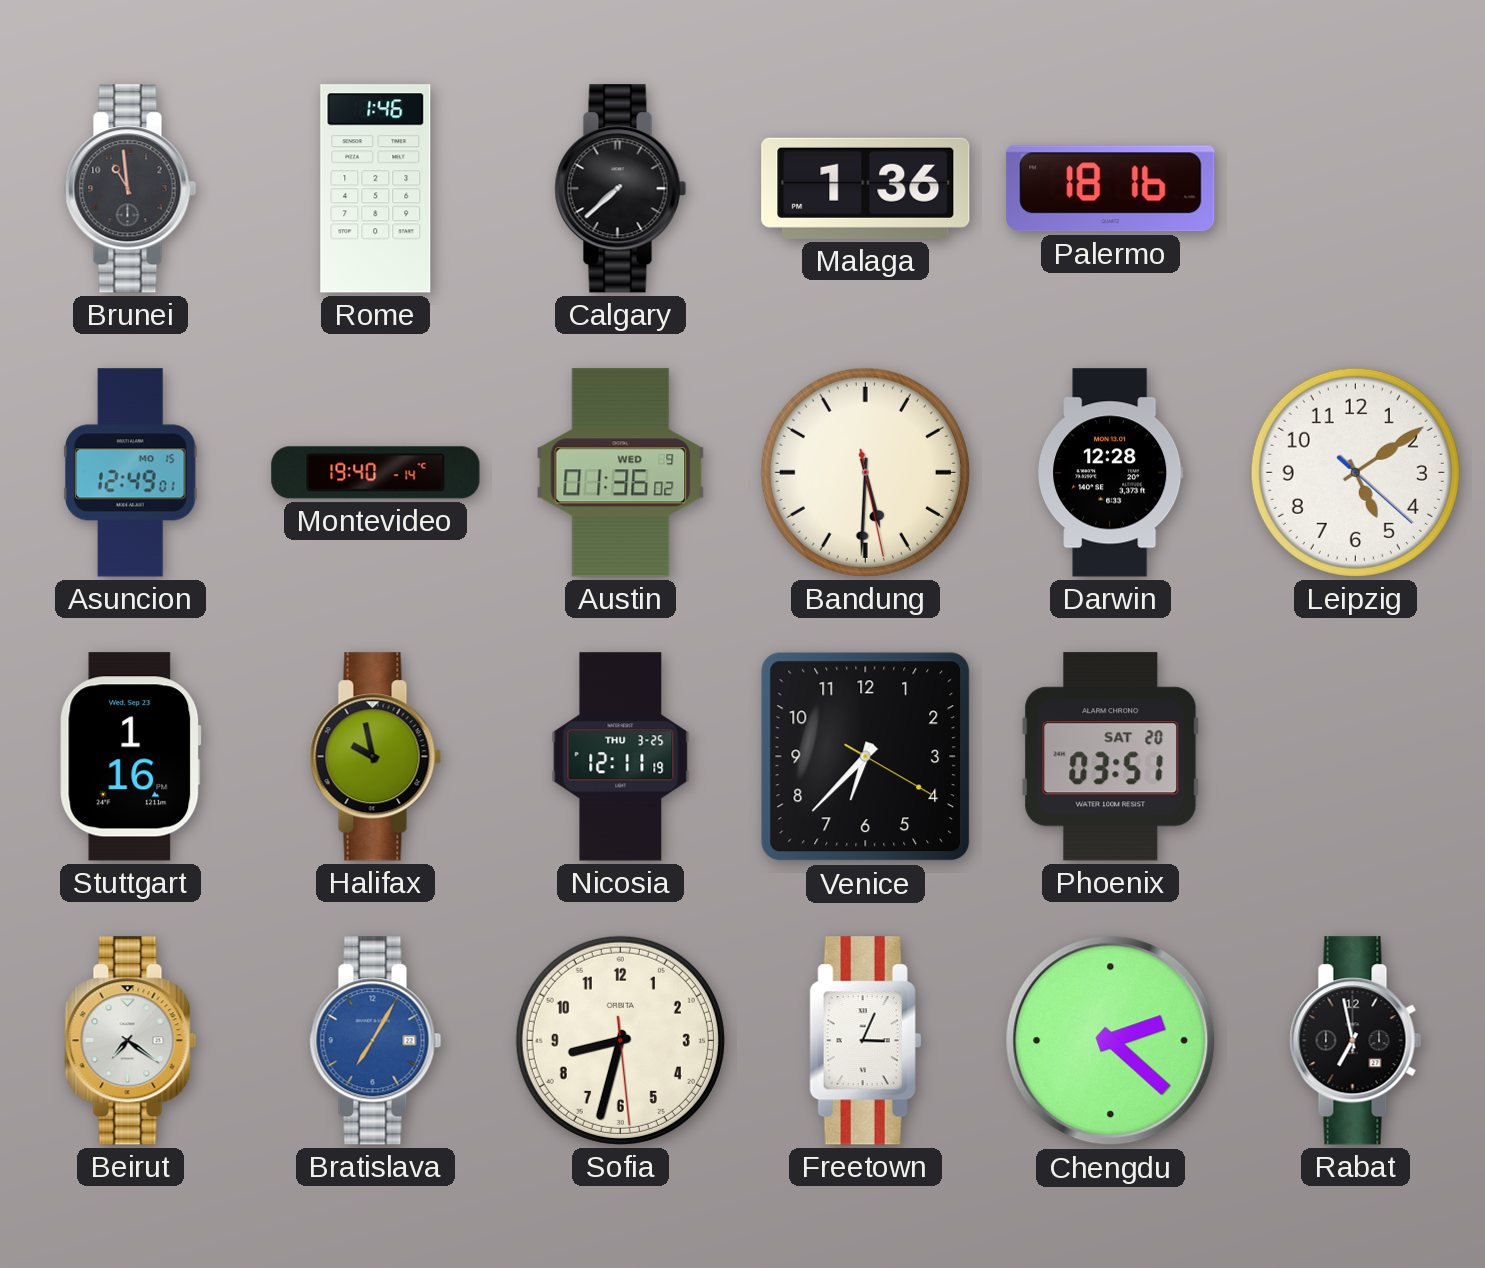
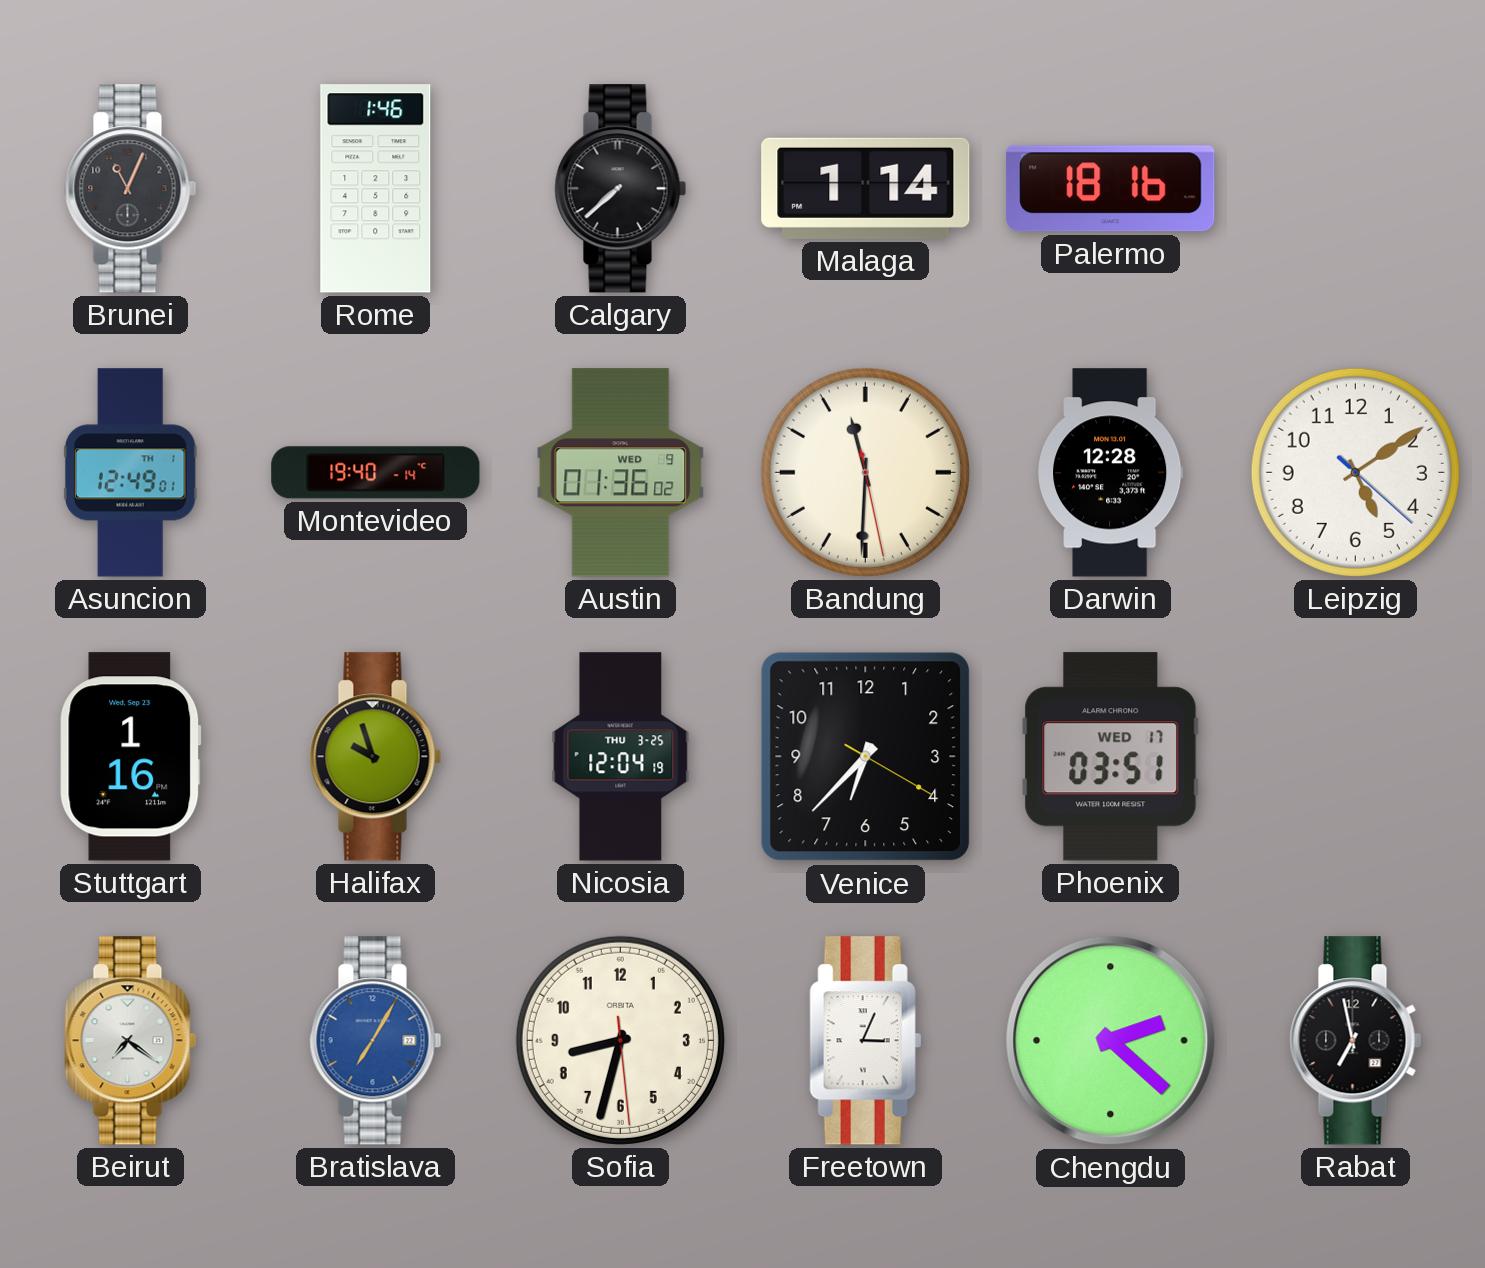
Brunei: 10:59 -> 11:04 (131, 189)
Malaga: 1:36 -> 1:14 (866, 188)
Asuncion date: MO 15 -> TH 1 (130, 473)
Bandung: 5:30 -> 11:30 (865, 472)
Halifax: 9:58 -> 9:57 (376, 757)
Nicosia: 12:11 -> 12:04 (621, 757)
Phoenix date: SAT 20 -> WED 17 (1111, 757)
